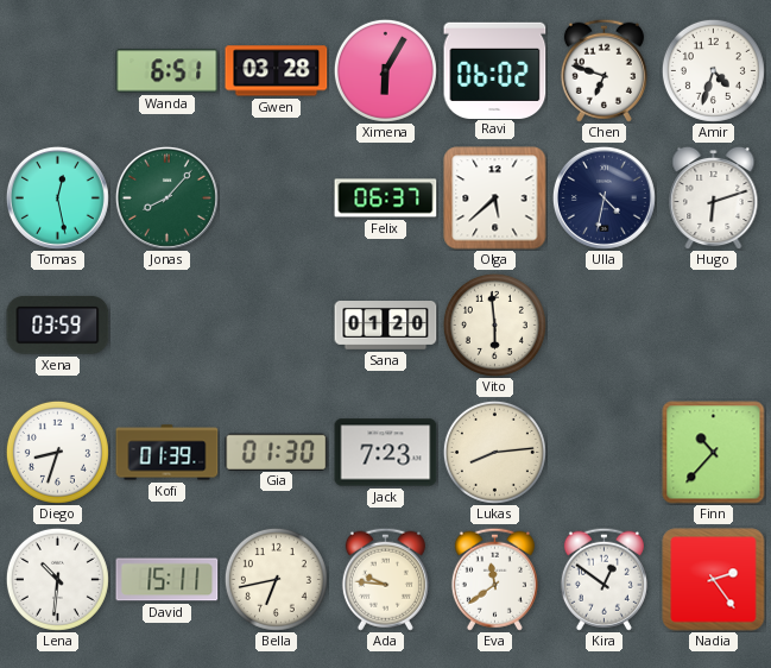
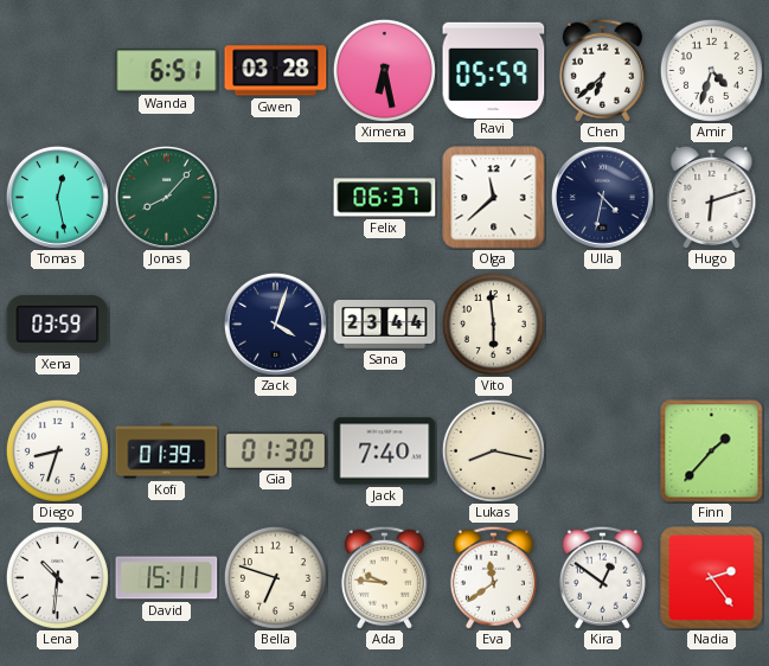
Ximena: 6:05 -> 6:28 (384, 70)
Ravi: 06:02 -> 05:59 (494, 70)
Chen: 6:48 -> 6:38 (602, 70)
Olga: 5:38 -> 11:38 (494, 198)
Zack: none -> 4:03 (275, 324)
Sana: 01:20 -> 23:44 (385, 325)
Jack: 7:23 -> 7:40 (385, 452)
Lukas: 8:14 -> 8:17 (493, 450)
Finn: 10:37 -> 1:37 (712, 452)
Bella: 6:43 -> 6:48 (275, 577)
